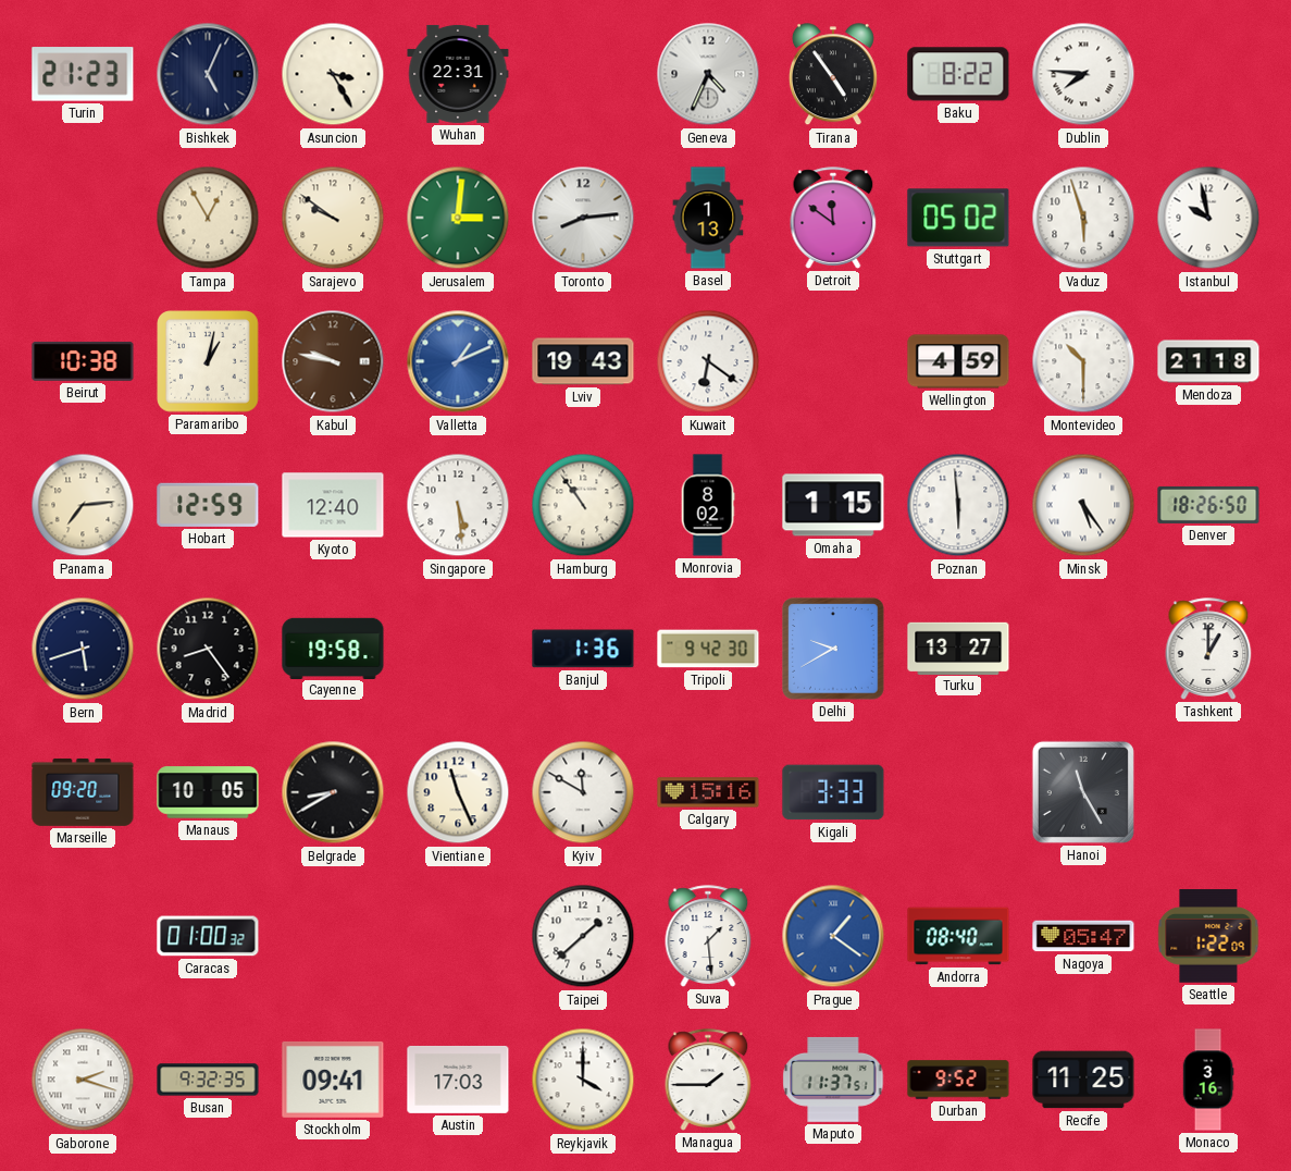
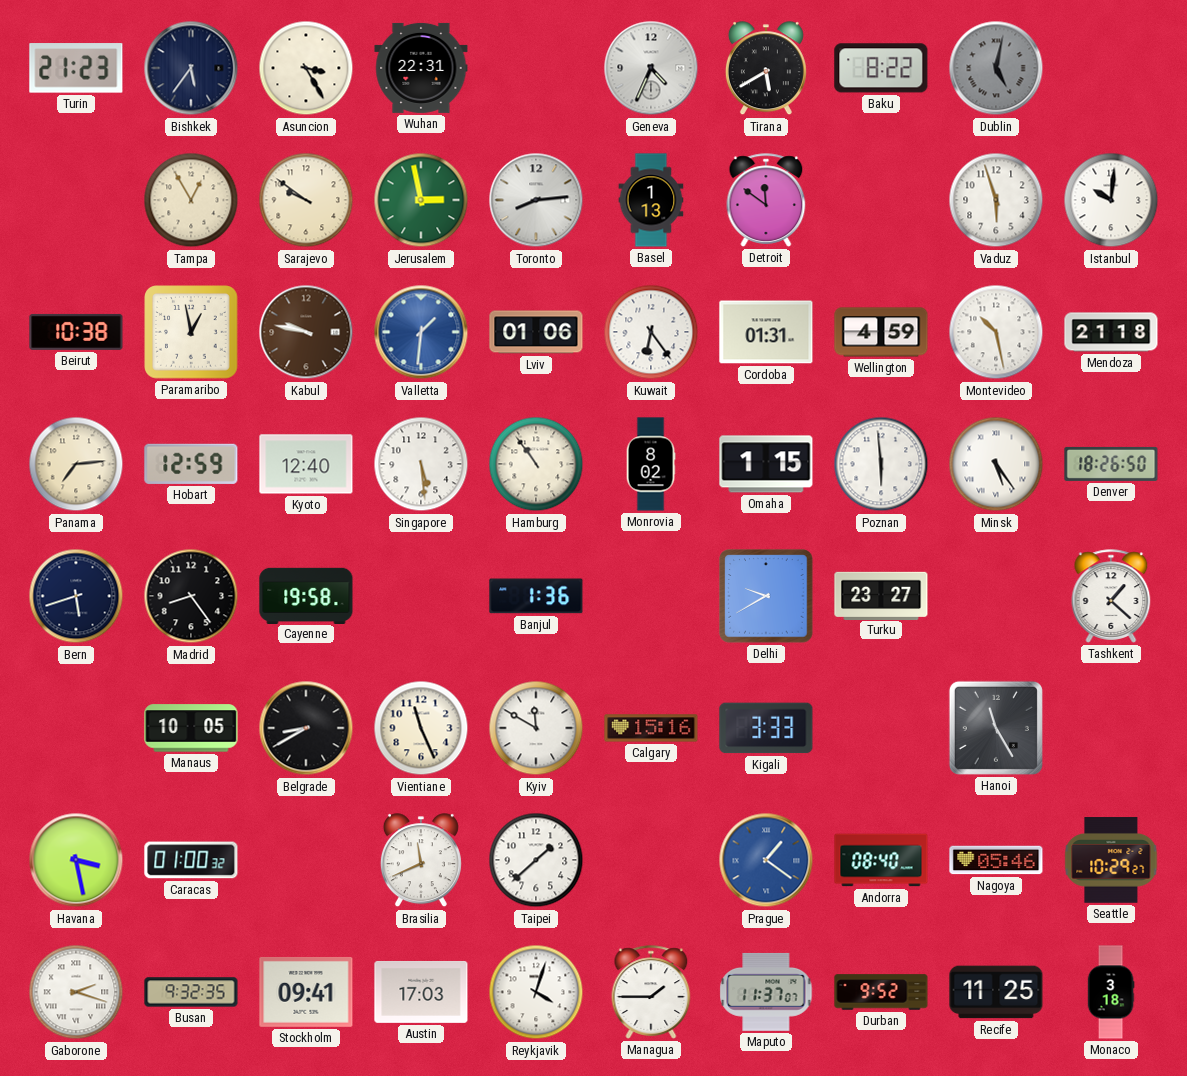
Bishkek: 5:04 -> 5:36 (191, 68)
Tirana: 4:54 -> 5:40 (766, 69)
Dublin: 7:46 -> 5:02 (996, 68)
Dublin dial: white -> grey (996, 68)
Jerusalem: 3:01 -> 2:58 (421, 200)
Stuttgart: 05:02 -> none (958, 218)
Istanbul: 9:58 -> 10:01 (1111, 200)
Paramaribo: 1:02 -> 12:58 (191, 332)
Valletta: 1:11 -> 1:31 (421, 332)
Lviv: 19:43 -> 01:06 (536, 332)
Kuwait: 6:21 -> 6:24 (651, 332)
Cordoba: none -> 01:31 (766, 332)
Montevideo: 10:30 -> 10:28 (996, 332)
Tripoli: 9:42 -> none (708, 649)
Turku: 13:27 -> 23:27 (881, 595)
Tashkent: 1:00 -> 1:22 (1111, 596)
Marseille: 09:20 -> none (83, 792)
Havana: none -> 3:28 (76, 860)
Brasilia: none -> 11:41 (421, 861)
Suva: 1:29 -> none (708, 936)
Nagoya: 05:47 -> 05:46 (996, 860)
Seattle: 1:22 -> 10:29 (1111, 860)
Reykjavik: 4:00 -> 4:03 (536, 992)
Maputo: 11:37:51 -> 11:37:07 (766, 992)
Monaco: 3:16 -> 3:18 (1111, 992)
